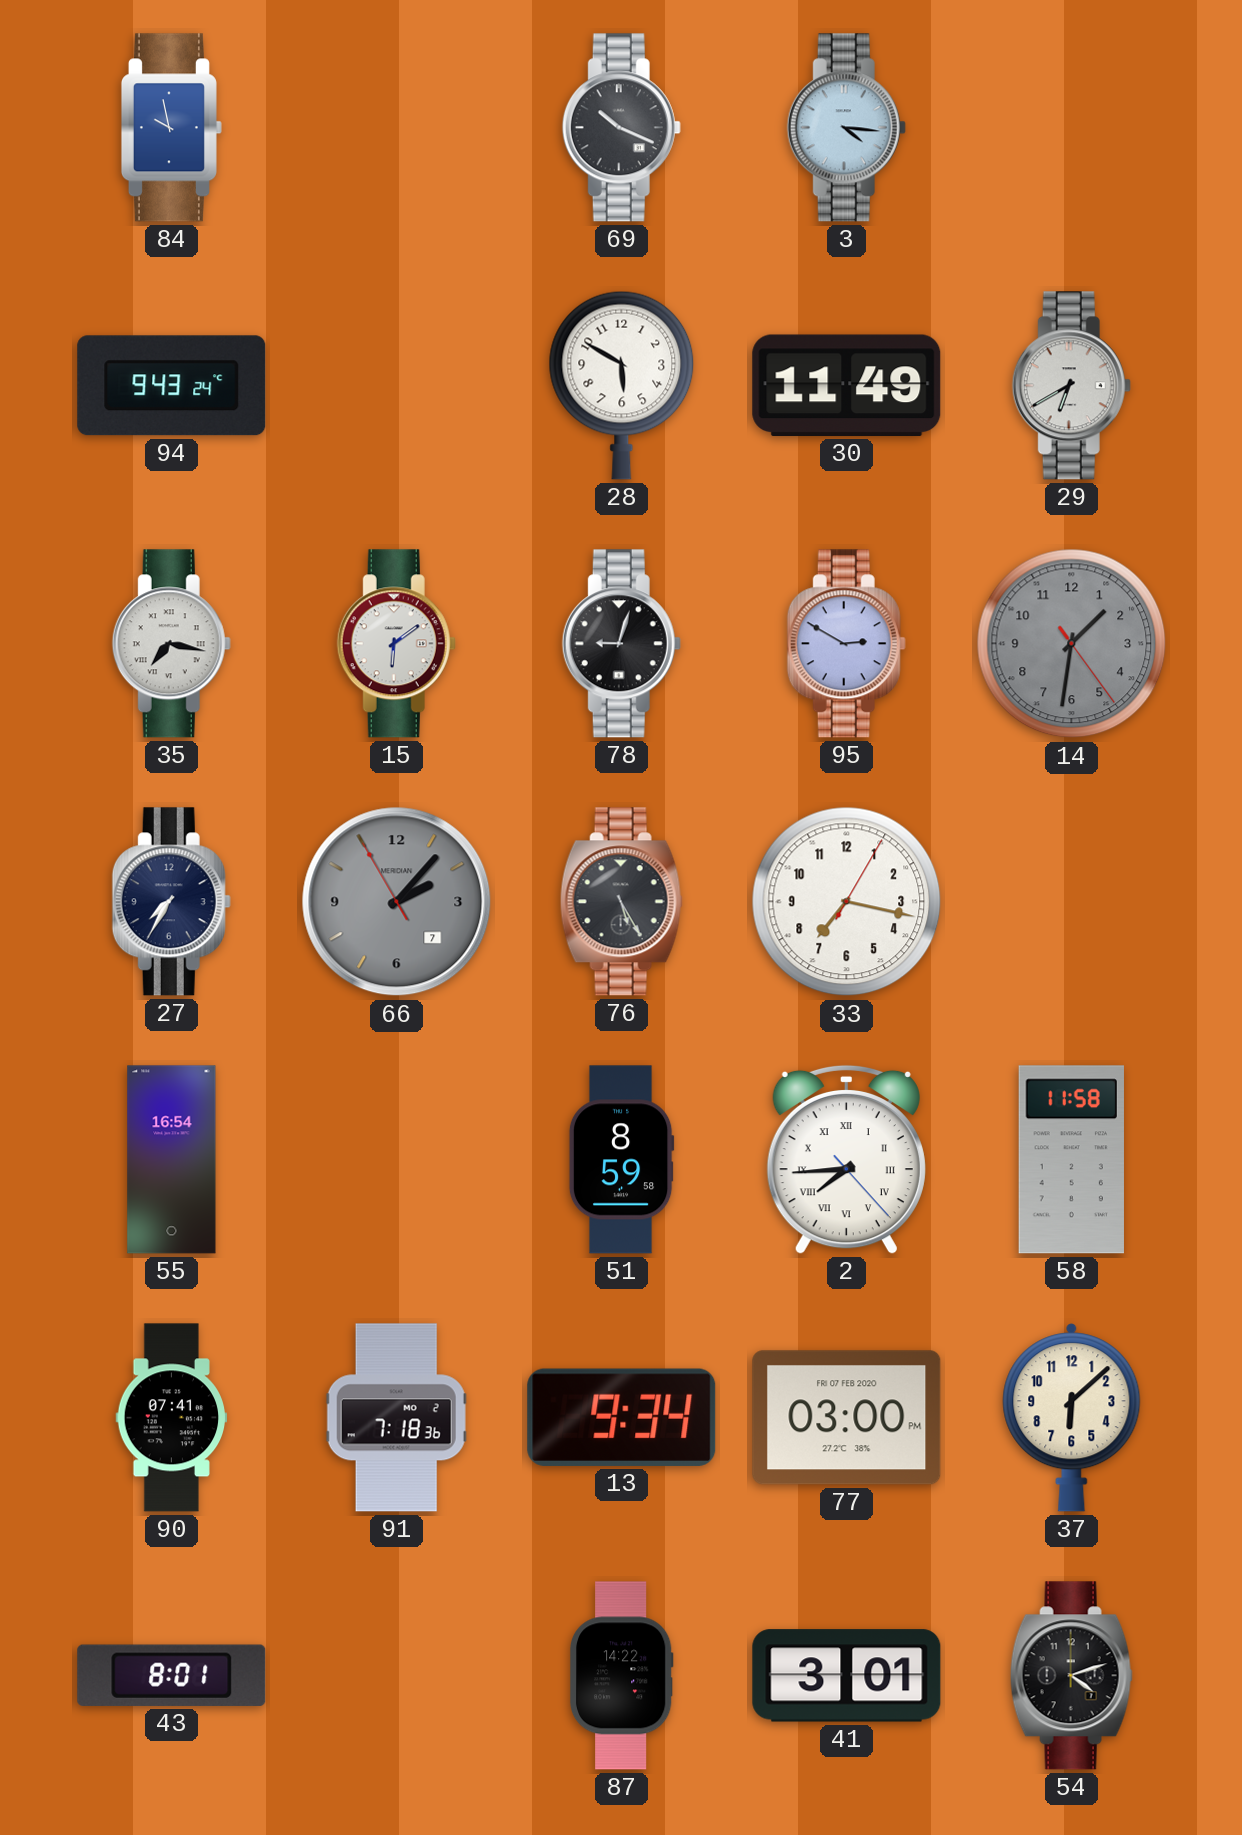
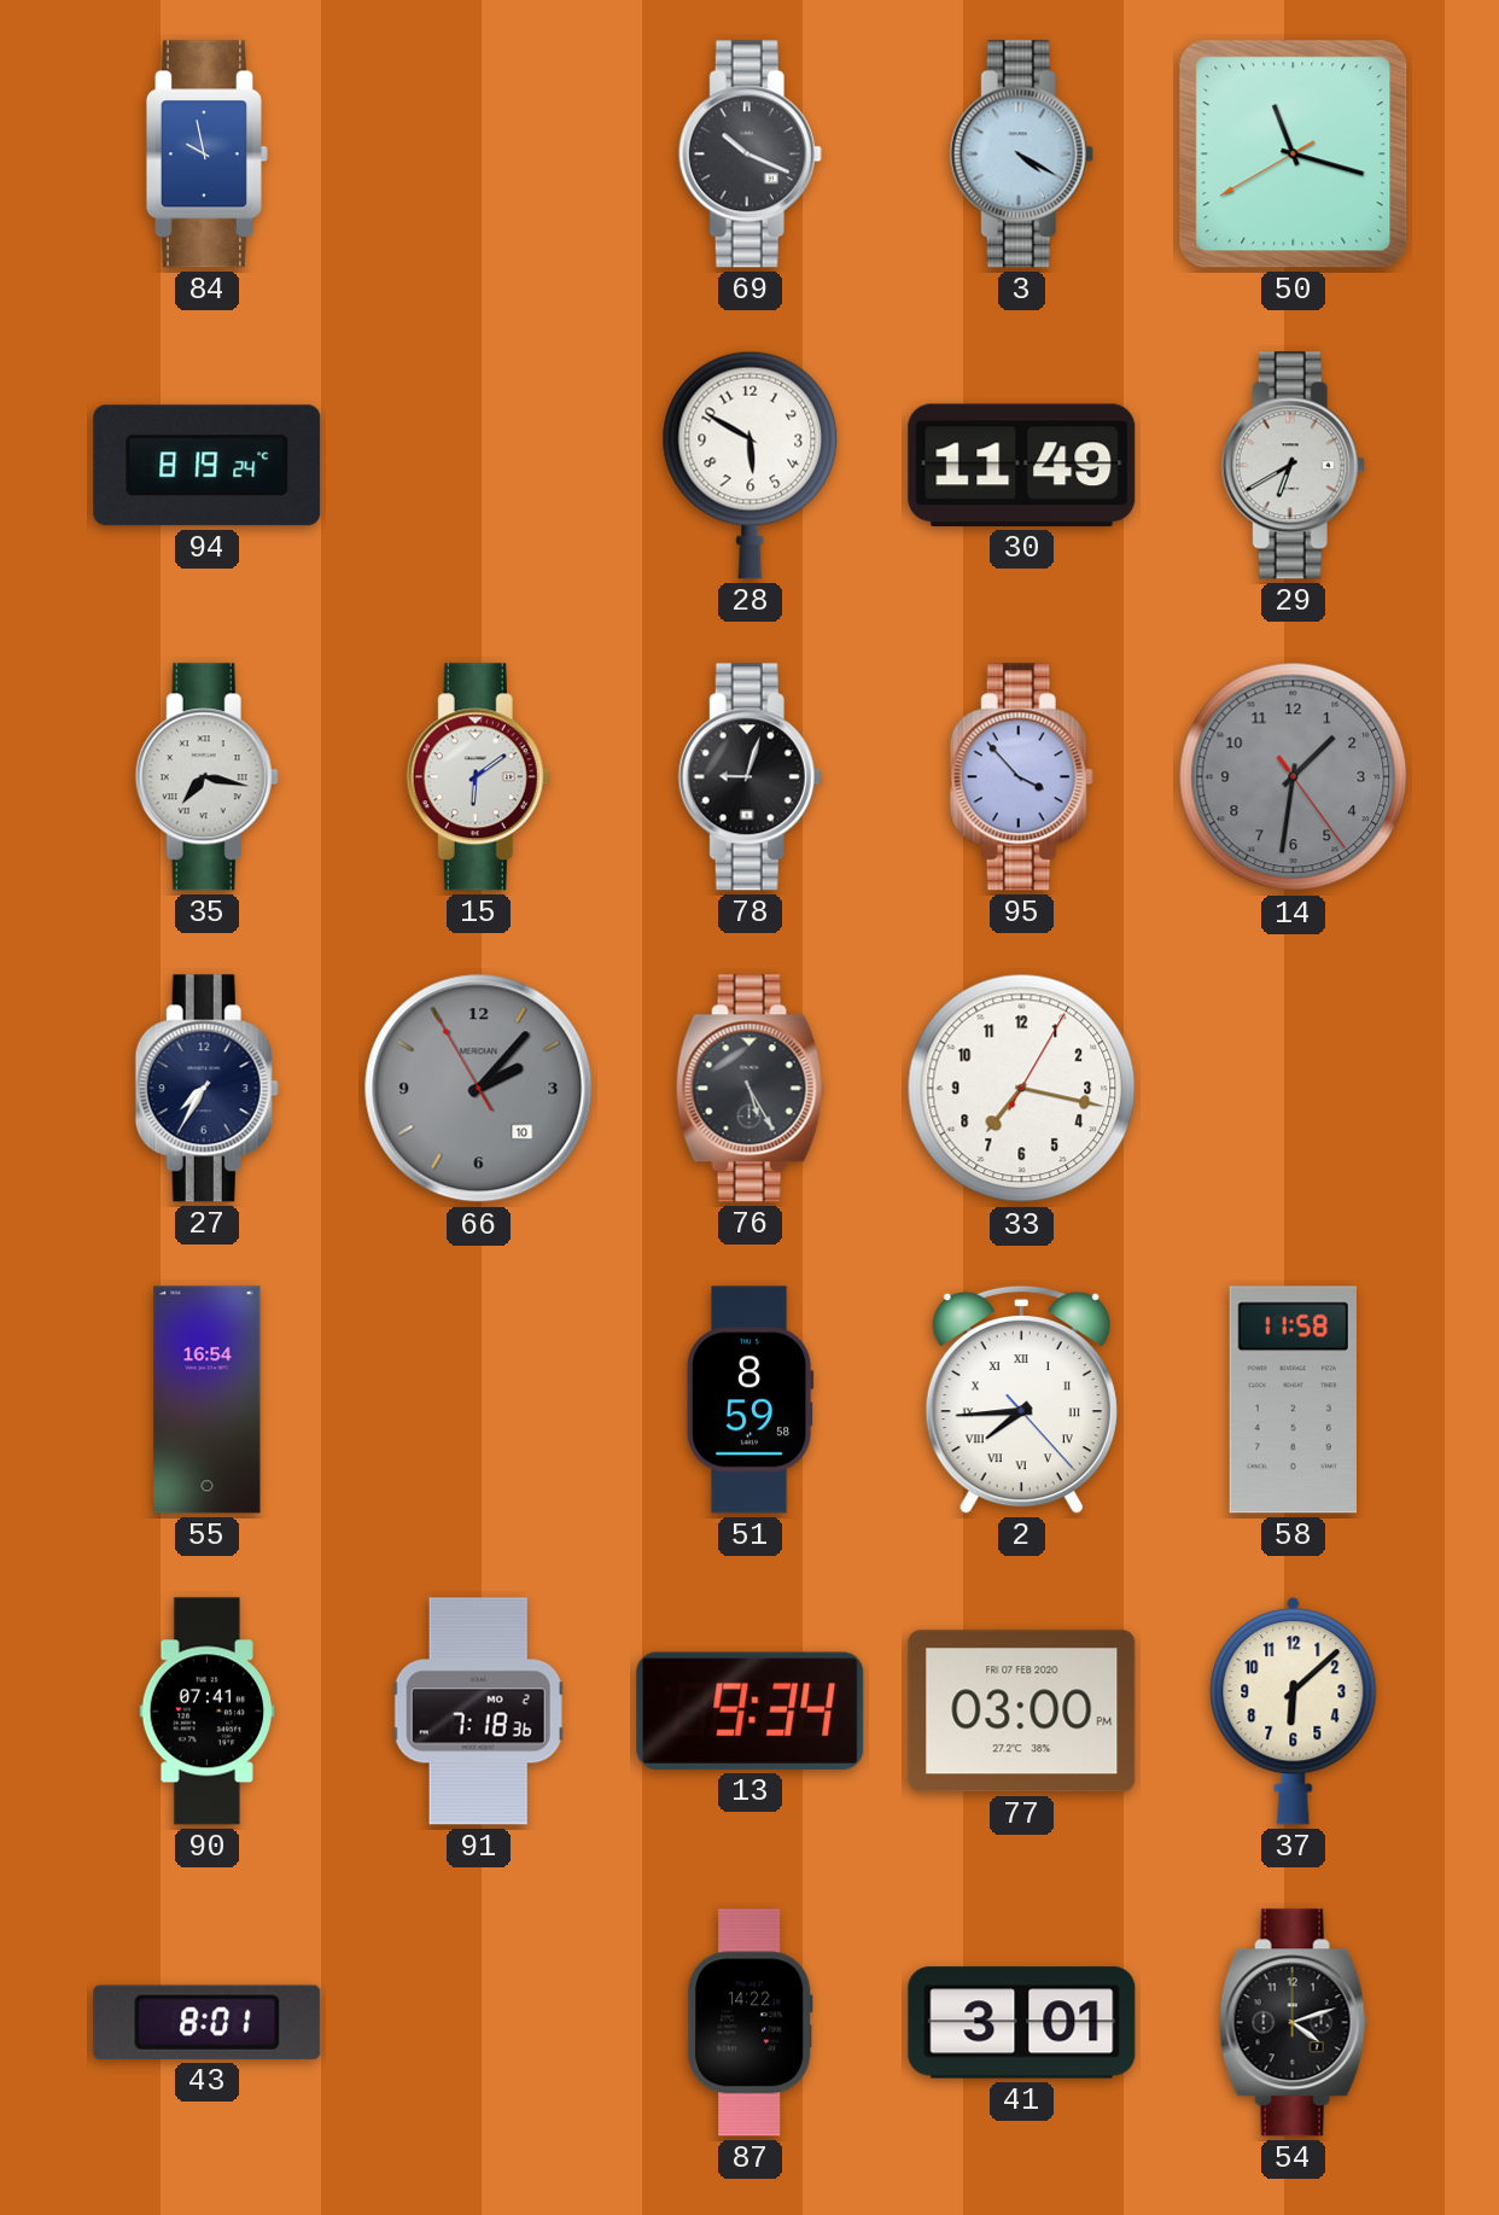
3: 4:16 -> 4:20 (1021, 155)
50: none -> 11:17 (1294, 155)
94: 9:43 -> 8:19 (208, 466)
95: 2:50 -> 3:53 (1021, 777)
66 date: 7 -> 10 (479, 1089)
